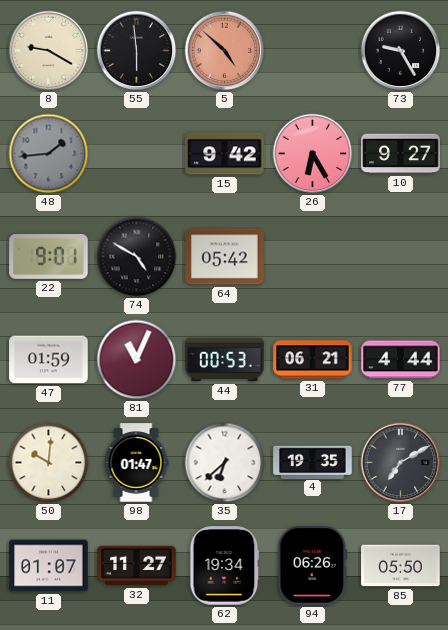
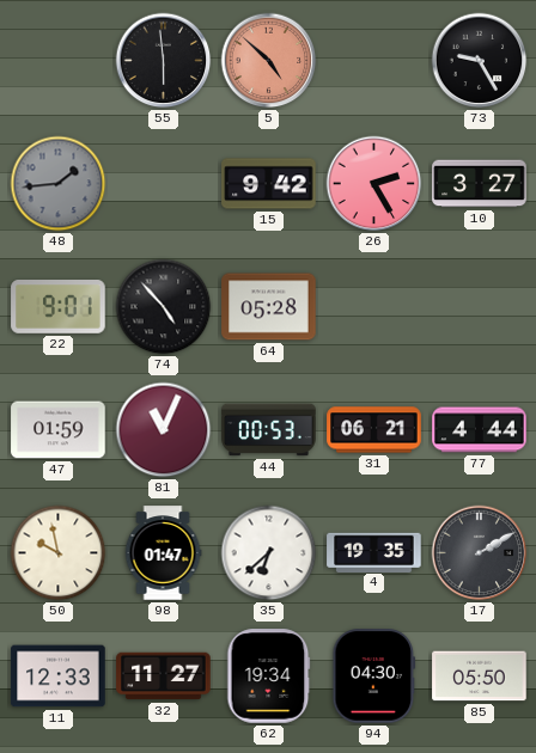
8: 9:20 -> none (49, 51)
26: 6:25 -> 2:25 (374, 184)
10: 9:27 -> 3:27 (480, 184)
74: 4:50 -> 4:53 (164, 307)
64: 05:42 -> 05:28 (269, 307)
50: 10:01 -> 9:58 (59, 553)
17: 7:10 -> 2:10 (480, 553)
11: 01:07 -> 12:33 (59, 677)
94: 06:26 -> 04:30 (374, 677)
